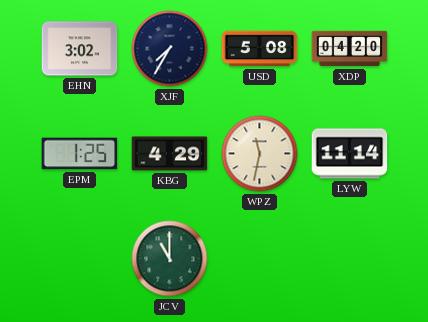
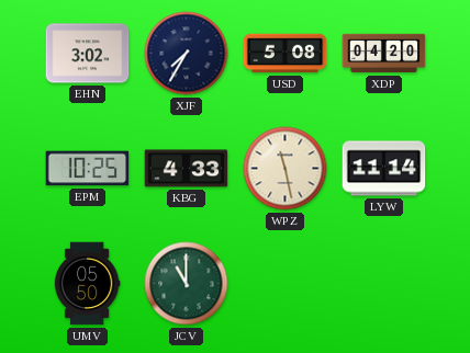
EPM: 1:25 -> 10:25 (88, 169)
KBG: 4:29 -> 4:33 (187, 169)
WPZ: 11:32 -> 11:28 (286, 169)
UMV: none -> 05:50 (87, 284)
